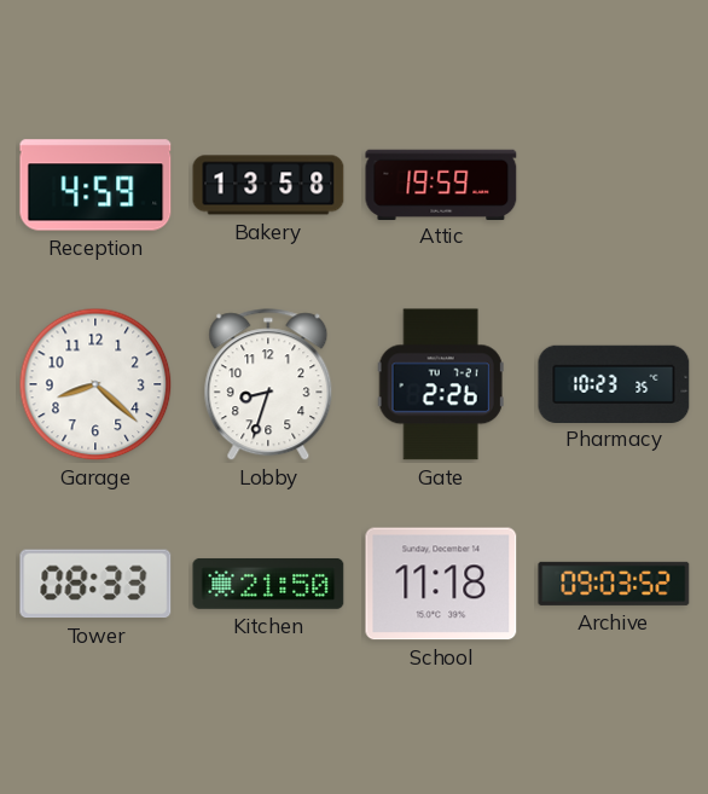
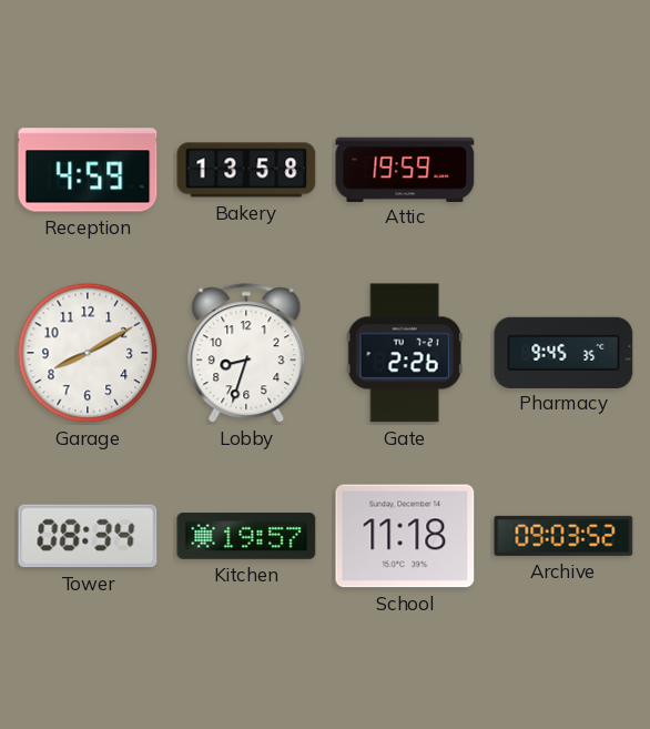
Garage: 8:22 -> 8:10 (88, 353)
Pharmacy: 10:23 -> 9:45 (563, 352)
Tower: 08:33 -> 08:34 (88, 536)
Kitchen: 21:50 -> 19:57 (246, 536)
